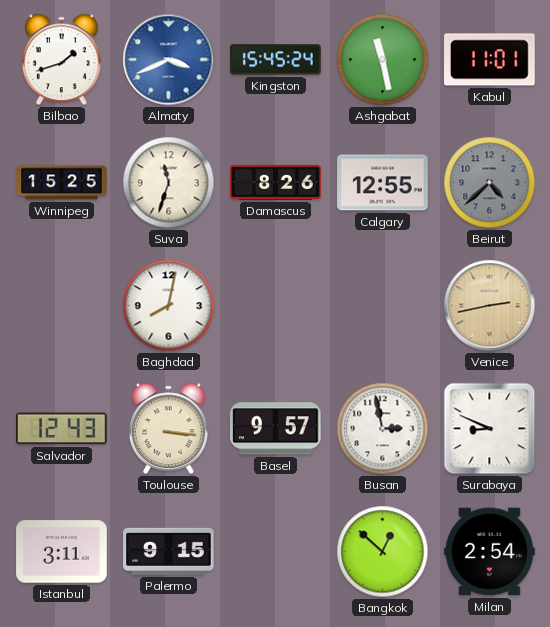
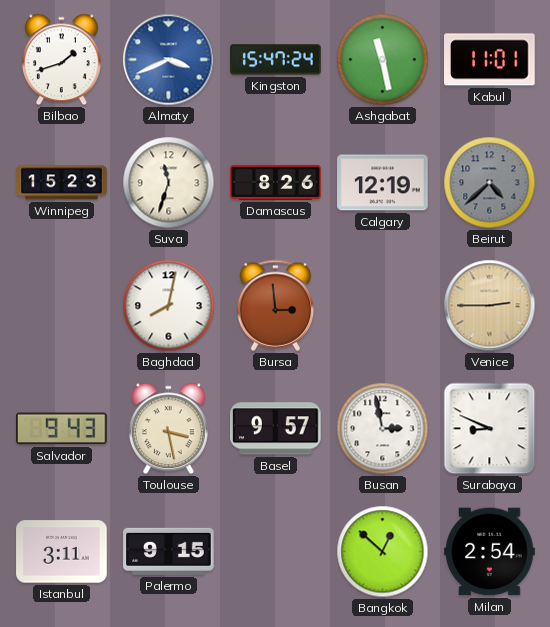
Kingston: 15:45 -> 15:47 (276, 60)
Winnipeg: 15:25 -> 15:23 (62, 183)
Calgary: 12:55 -> 12:19 (383, 183)
Bursa: none -> 2:59 (276, 305)
Venice: 2:43 -> 2:45 (490, 306)
Salvador: 12:43 -> 9:43 (62, 429)
Toulouse: 3:16 -> 3:28 (168, 429)
